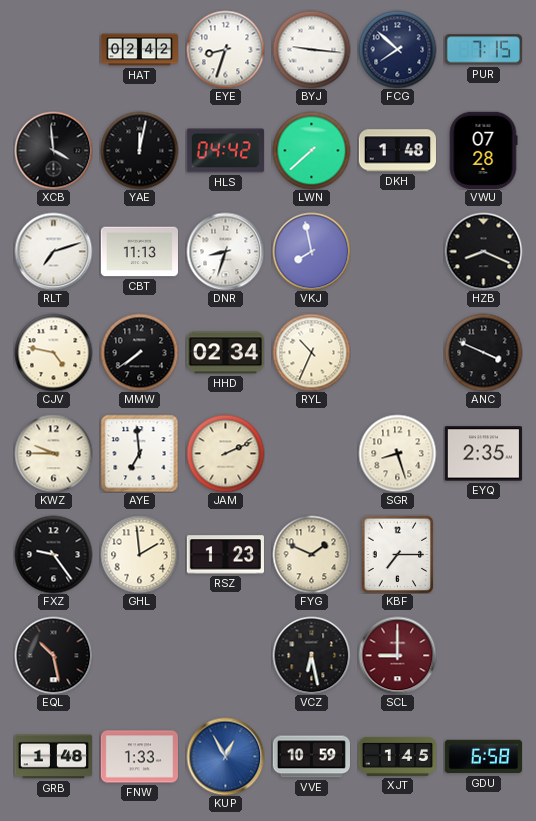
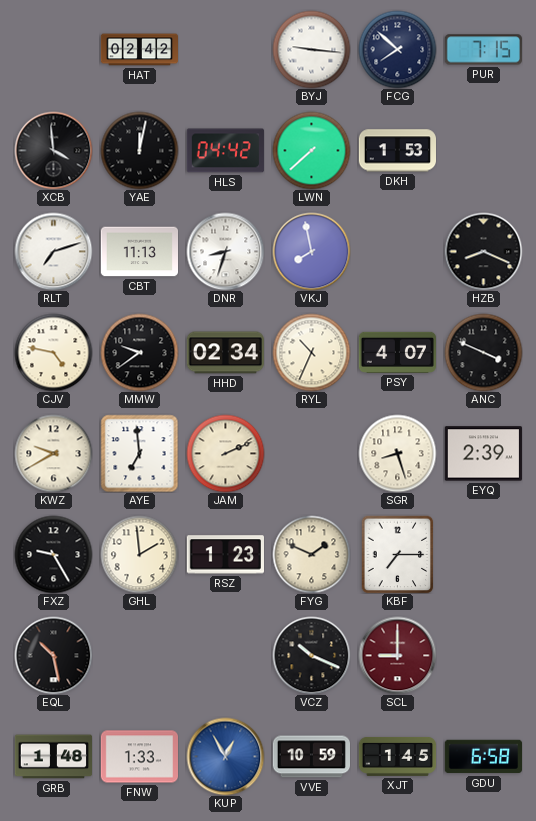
EYE: 8:33 -> none (225, 49)
DKH: 1:48 -> 1:53 (397, 151)
VWU: 07:28 -> none (483, 150)
MMW: 7:39 -> 9:39 (139, 352)
PSY: none -> 4:07 (397, 352)
KWZ: 9:45 -> 9:40 (53, 453)
EYQ: 2:35 -> 2:39 (483, 454)
FXZ: 9:24 -> 9:25 (53, 554)
VCZ: 6:28 -> 10:19 (311, 655)
